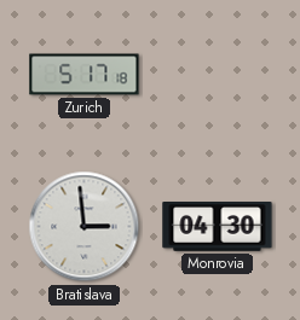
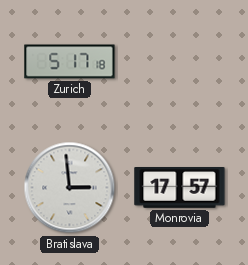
Monrovia: 04:30 -> 17:57 (180, 188)
